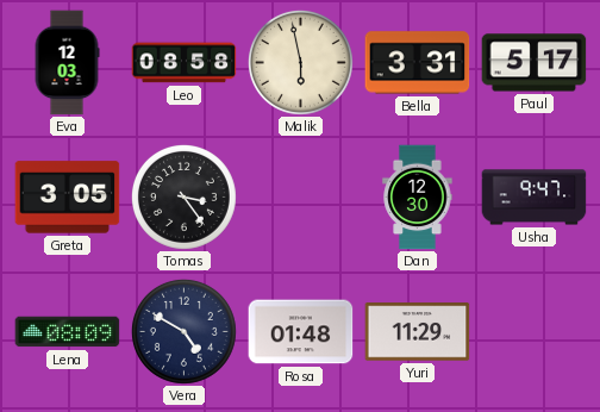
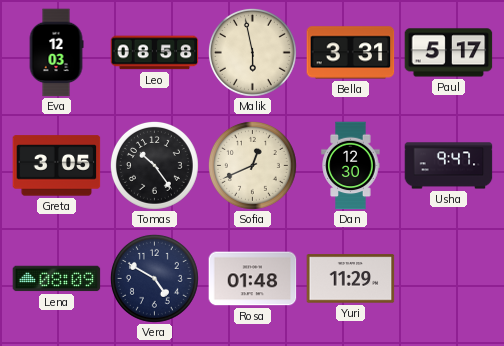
Tomas: 3:24 -> 10:24 (154, 165)
Sofia: none -> 12:41 (252, 165)
